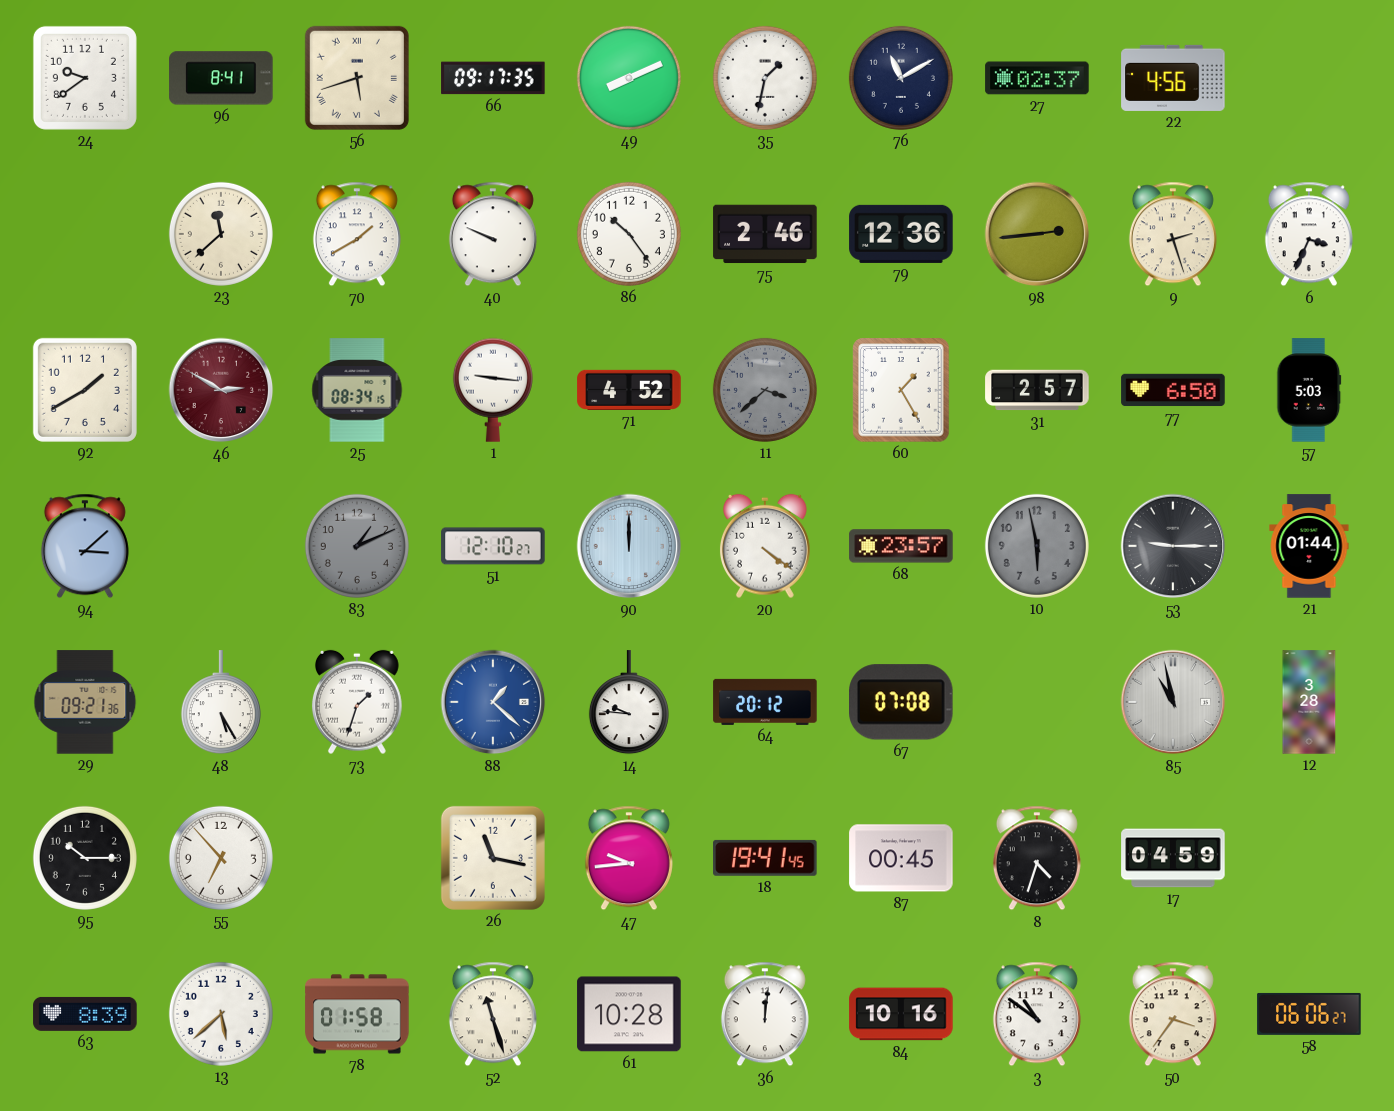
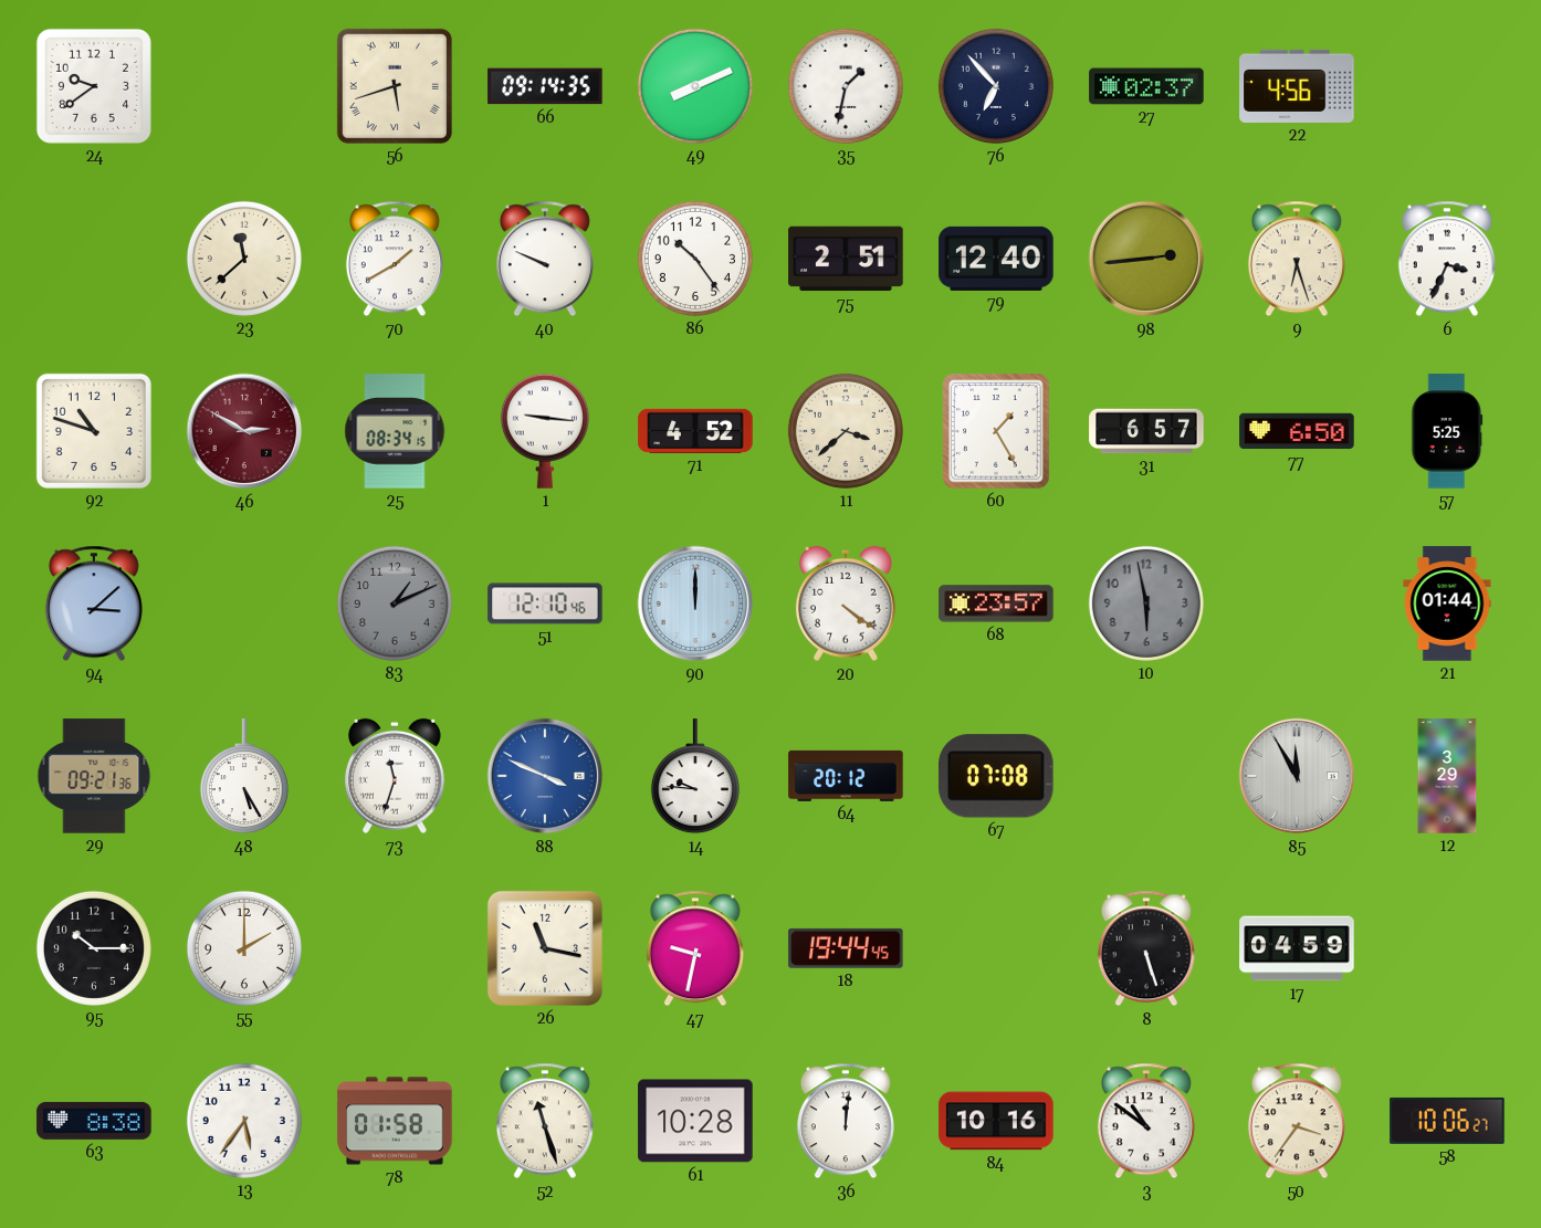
96: 8:41 -> none (221, 78)
66: 09:17 -> 09:14 (545, 86)
76: 11:10 -> 6:53 (996, 86)
75: 2:46 -> 2:51 (846, 259)
79: 12:36 -> 12:40 (996, 259)
9: 2:27 -> 6:27 (1297, 259)
92: 1:40 -> 10:48 (94, 431)
11 dial: grey -> cream (846, 431)
31: 2:57 -> 6:57 (1146, 431)
57: 5:03 -> 5:25 (1447, 431)
51: 12:10:27 -> 12:10:46 (545, 603)
53: 9:15 -> none (1173, 546)
73: 1:33 -> 11:33 (395, 776)
88: 1:22 -> 3:49 (545, 776)
85: 10:58 -> 11:55 (1297, 776)
12: 3:28 -> 3:29 (1447, 776)
55: 6:53 -> 2:00 (244, 948)
47: 9:44 -> 9:32 (695, 948)
18: 19:41 -> 19:44 (846, 948)
87: 00:45 -> none (901, 858)
8: 4:33 -> 5:27 (1146, 948)
63: 8:39 -> 8:38 (94, 1121)
13: 5:38 -> 5:36 (244, 1121)
58: 06:06 -> 10:06 (1447, 1121)
